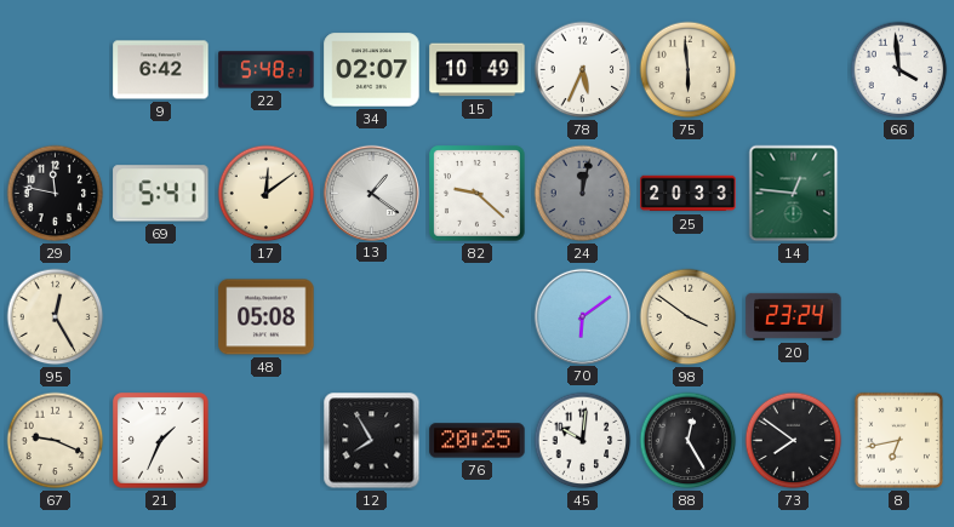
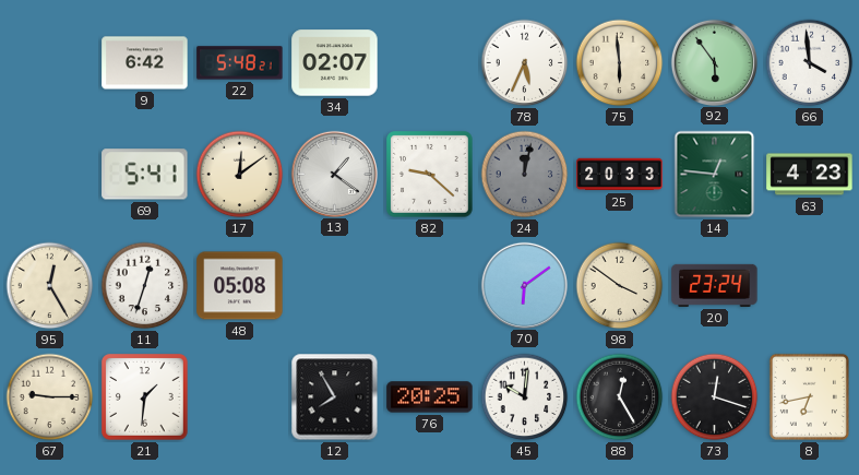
15: 10:49 -> none (478, 70)
92: none -> 5:54 (714, 62)
29: 11:47 -> none (56, 194)
63: none -> 4:23 (810, 175)
11: none -> 12:33 (145, 286)
67: 9:19 -> 9:15 (50, 397)
21: 1:34 -> 1:31 (145, 397)
73: 7:51 -> 12:18 (715, 397)
